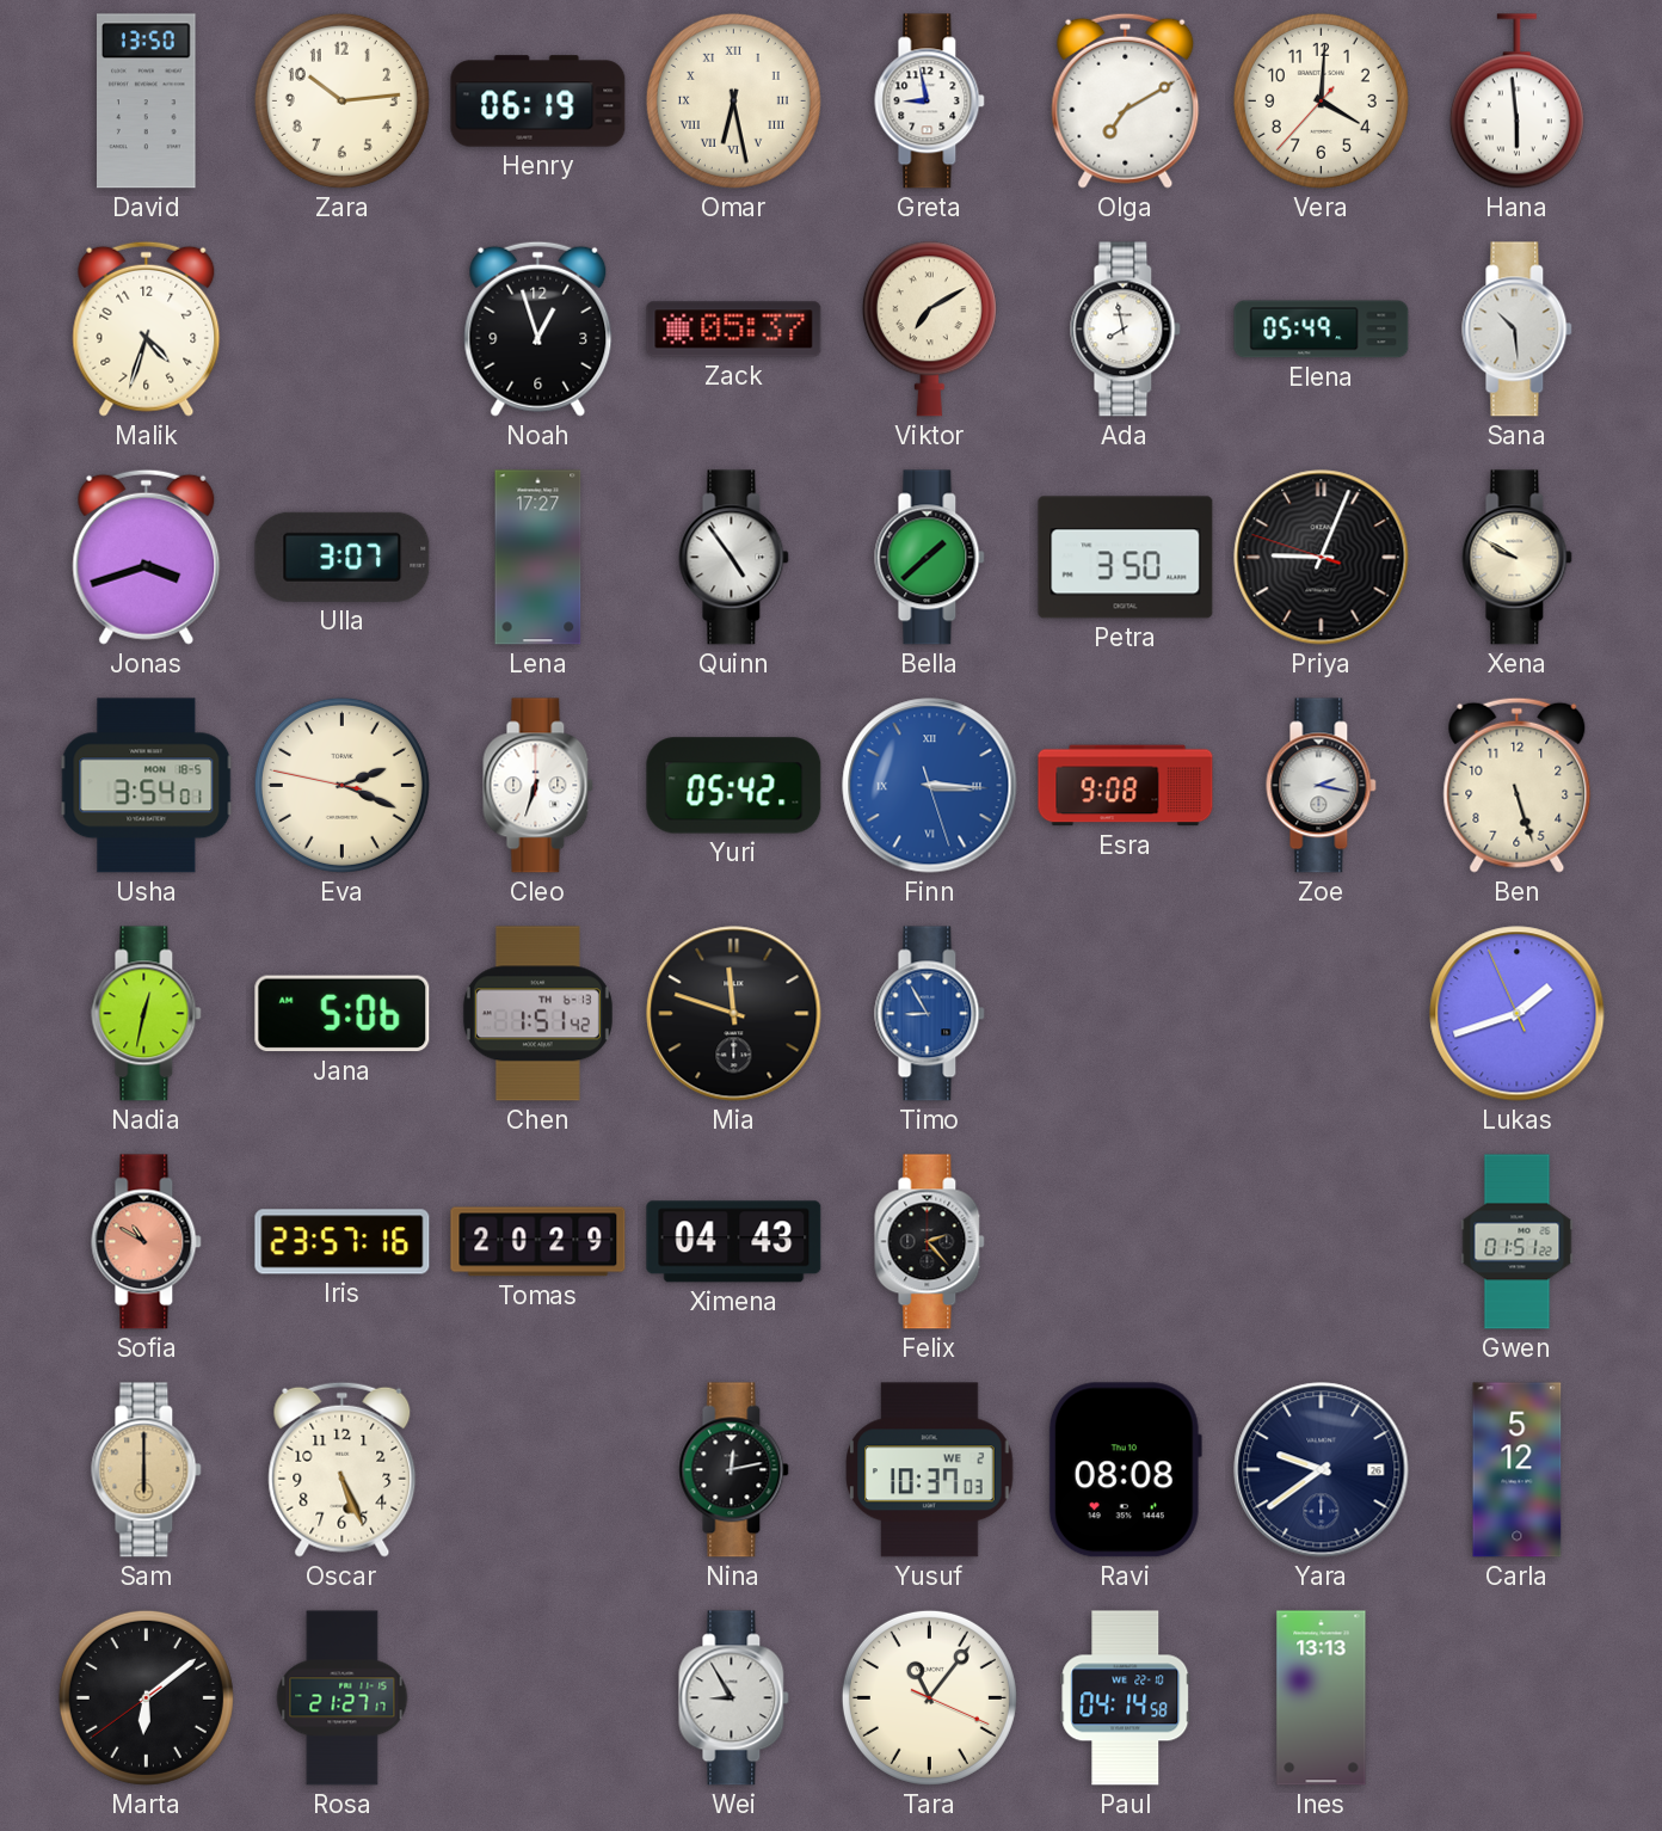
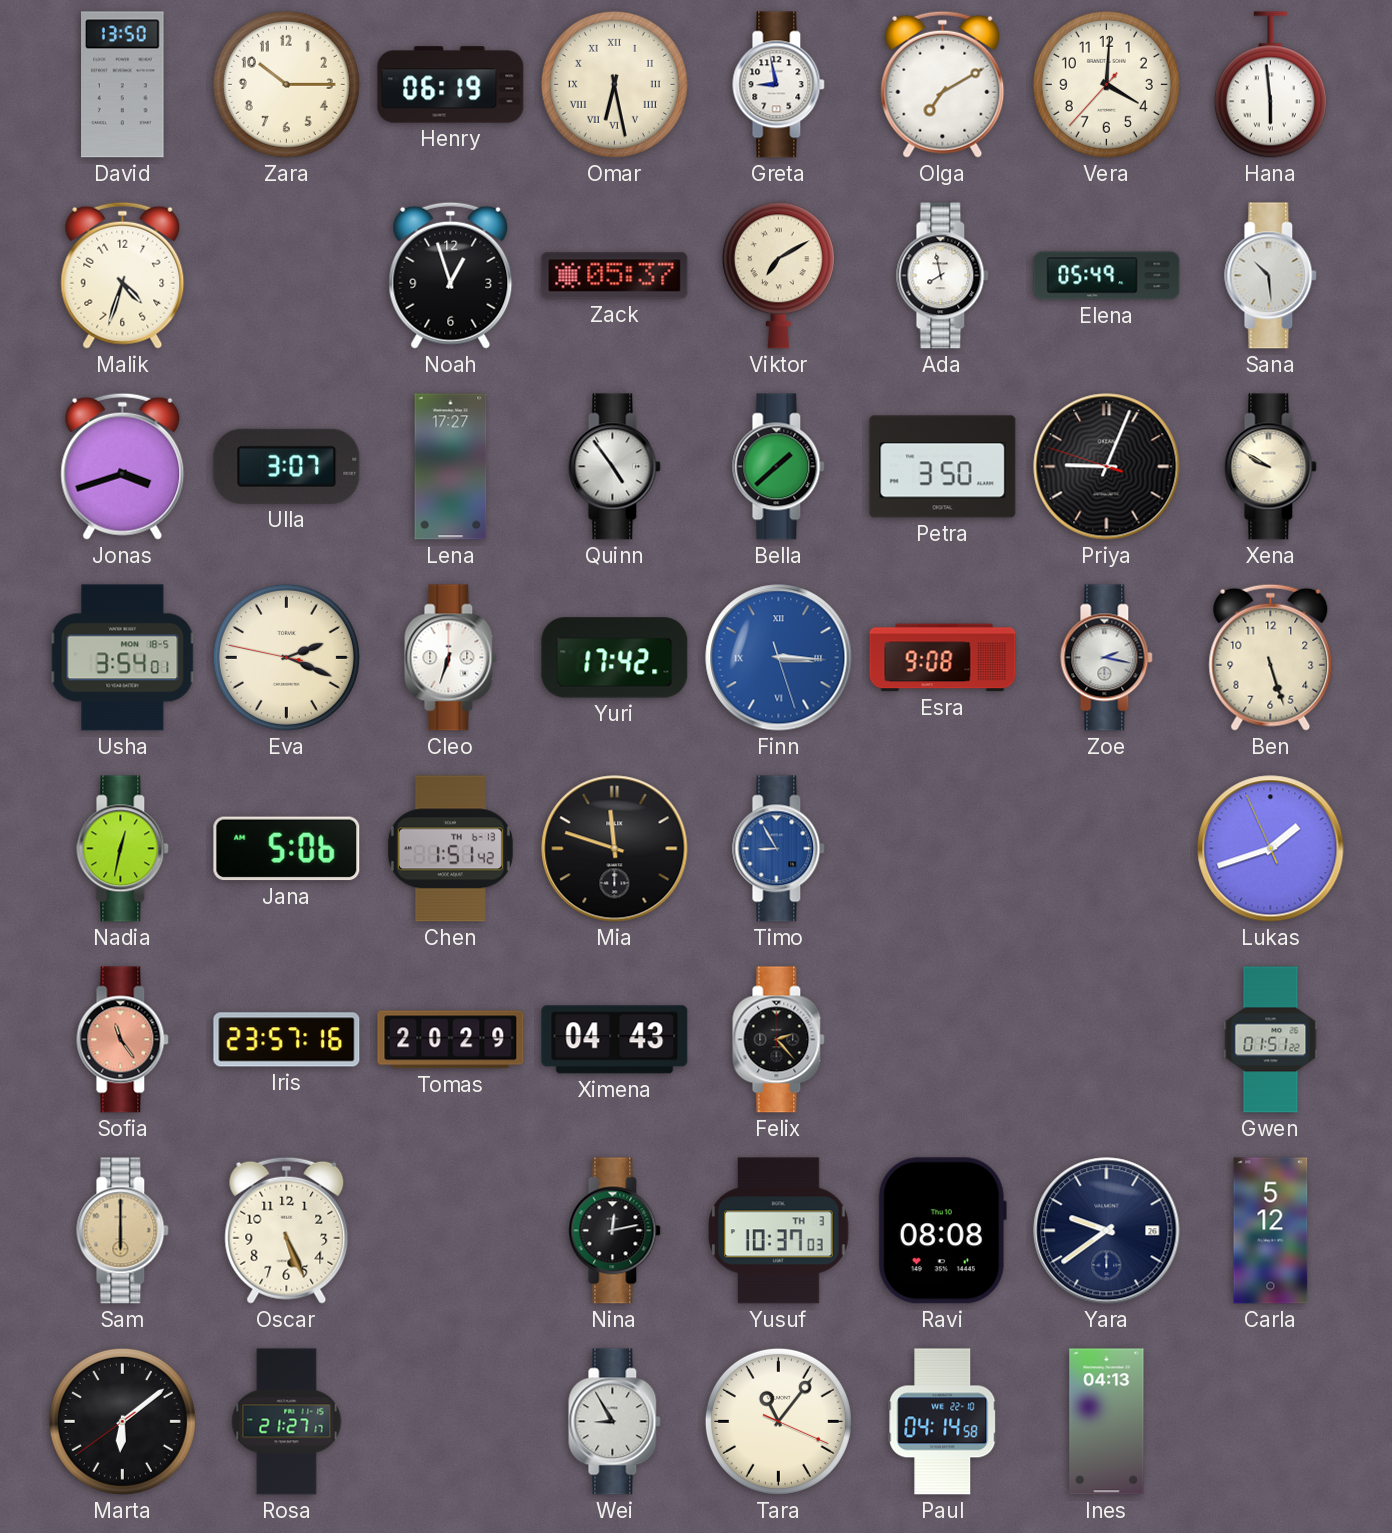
Zara: 10:14 -> 10:15 (286, 84)
Yuri: 05:42 -> 17:42 (615, 658)
Sofia: 10:50 -> 11:24 (123, 1040)
Yusuf date: WE 2 -> TH 3 (779, 1231)
Ines: 13:13 -> 04:13 (1107, 1422)
